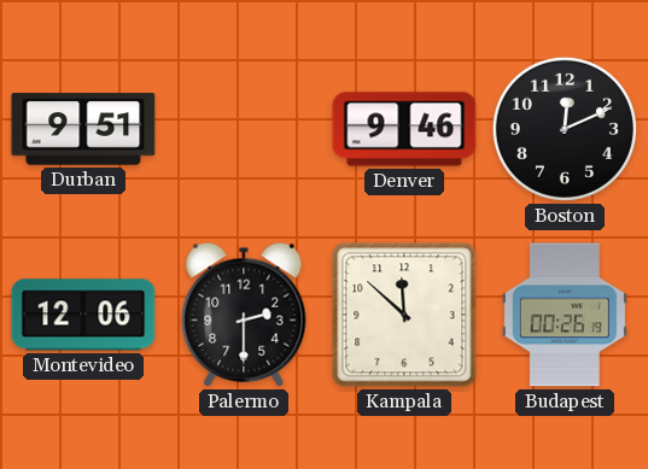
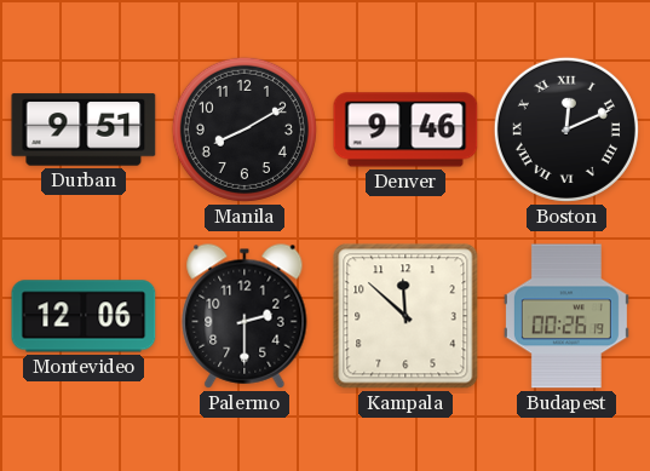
Manila: none -> 8:10 (245, 130)
Boston numerals: Arabic -> Roman (566, 130)
